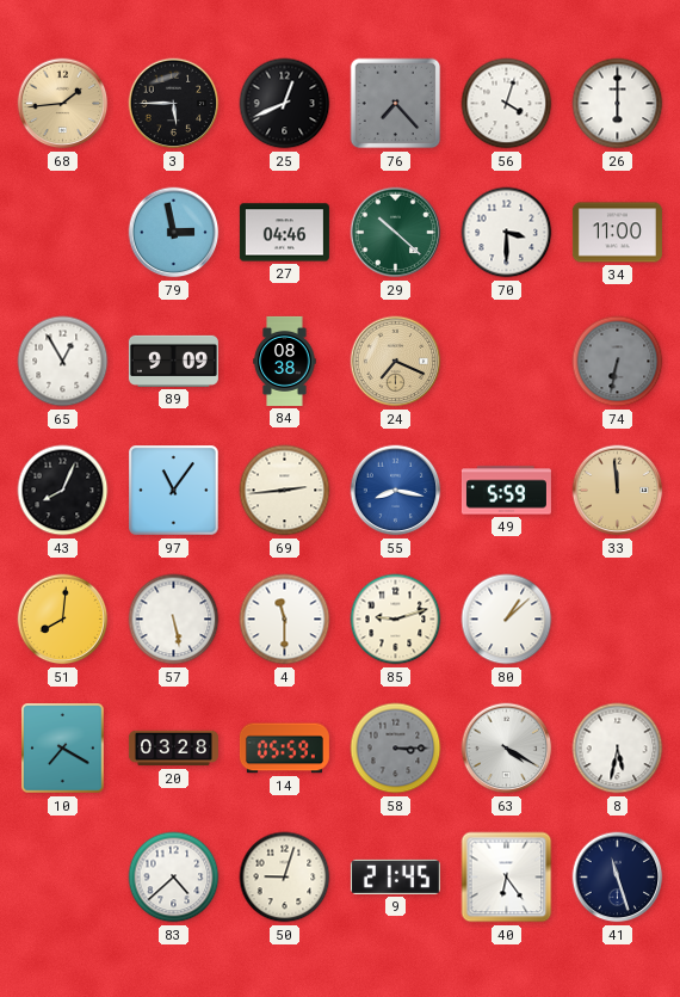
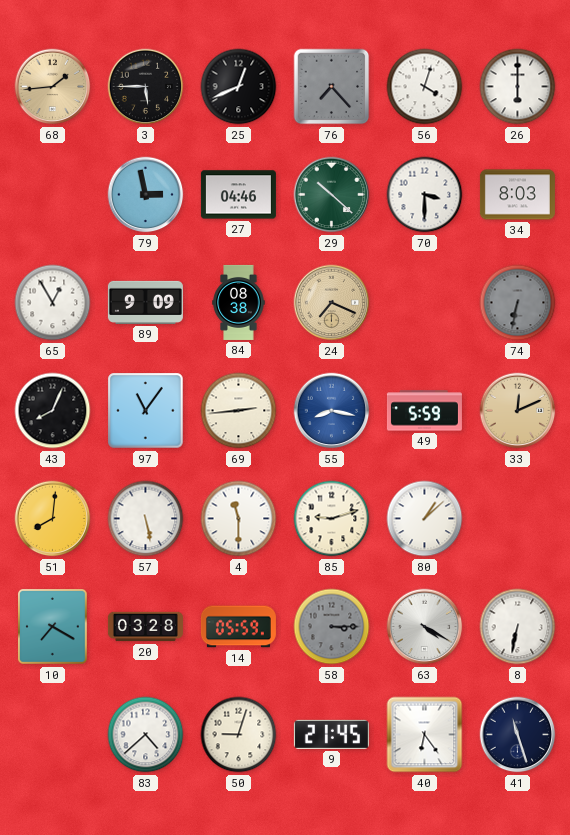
34: 11:00 -> 8:03 (517, 195)
33: 11:59 -> 12:11 (518, 411)
8: 5:32 -> 6:32 (518, 627)
